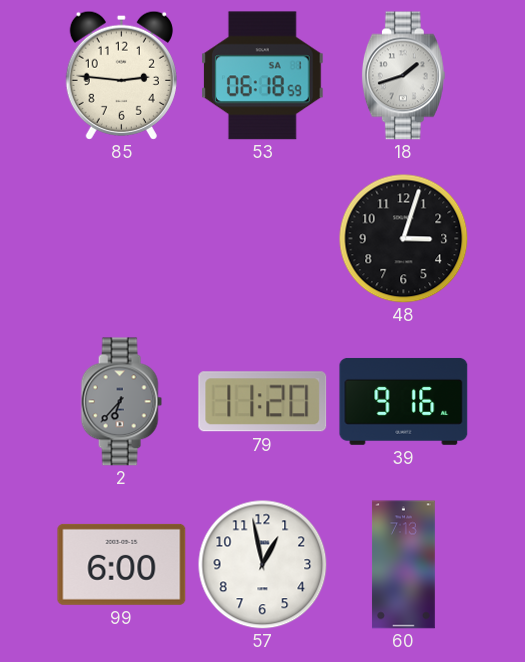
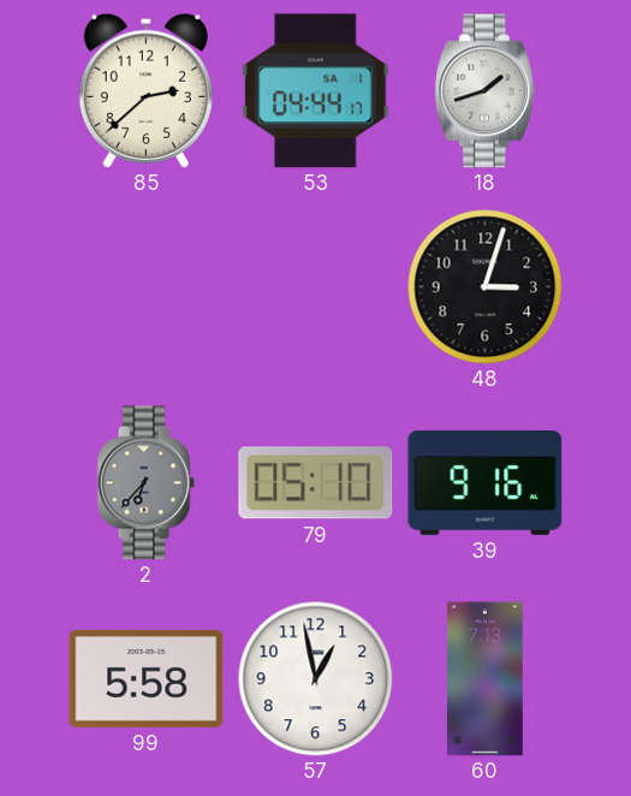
85: 2:46 -> 2:38 (145, 90)
53: 06:18 -> 04:44 (316, 91)
79: 11:20 -> 05:10 (316, 483)
99: 6:00 -> 5:58 (147, 678)
